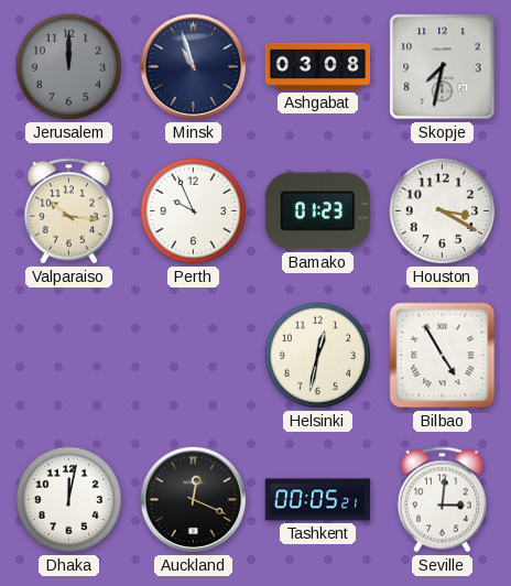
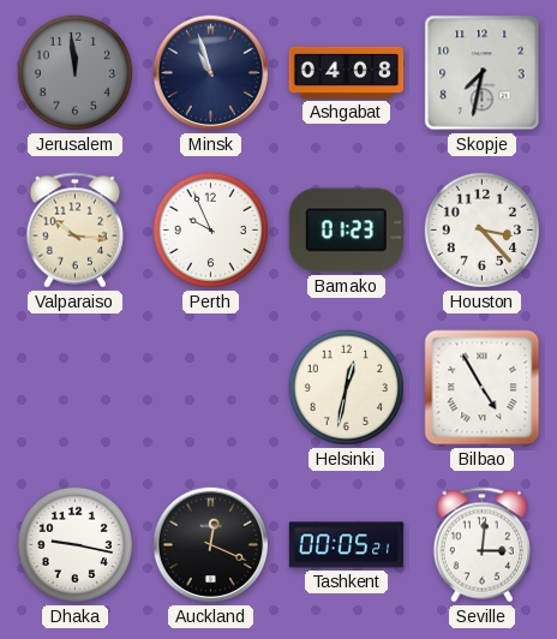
Jerusalem: 12:00 -> 11:59 (74, 72)
Ashgabat: 03:08 -> 04:08 (347, 72)
Houston: 3:20 -> 3:23 (481, 229)
Dhaka: 12:02 -> 9:17 (74, 544)
